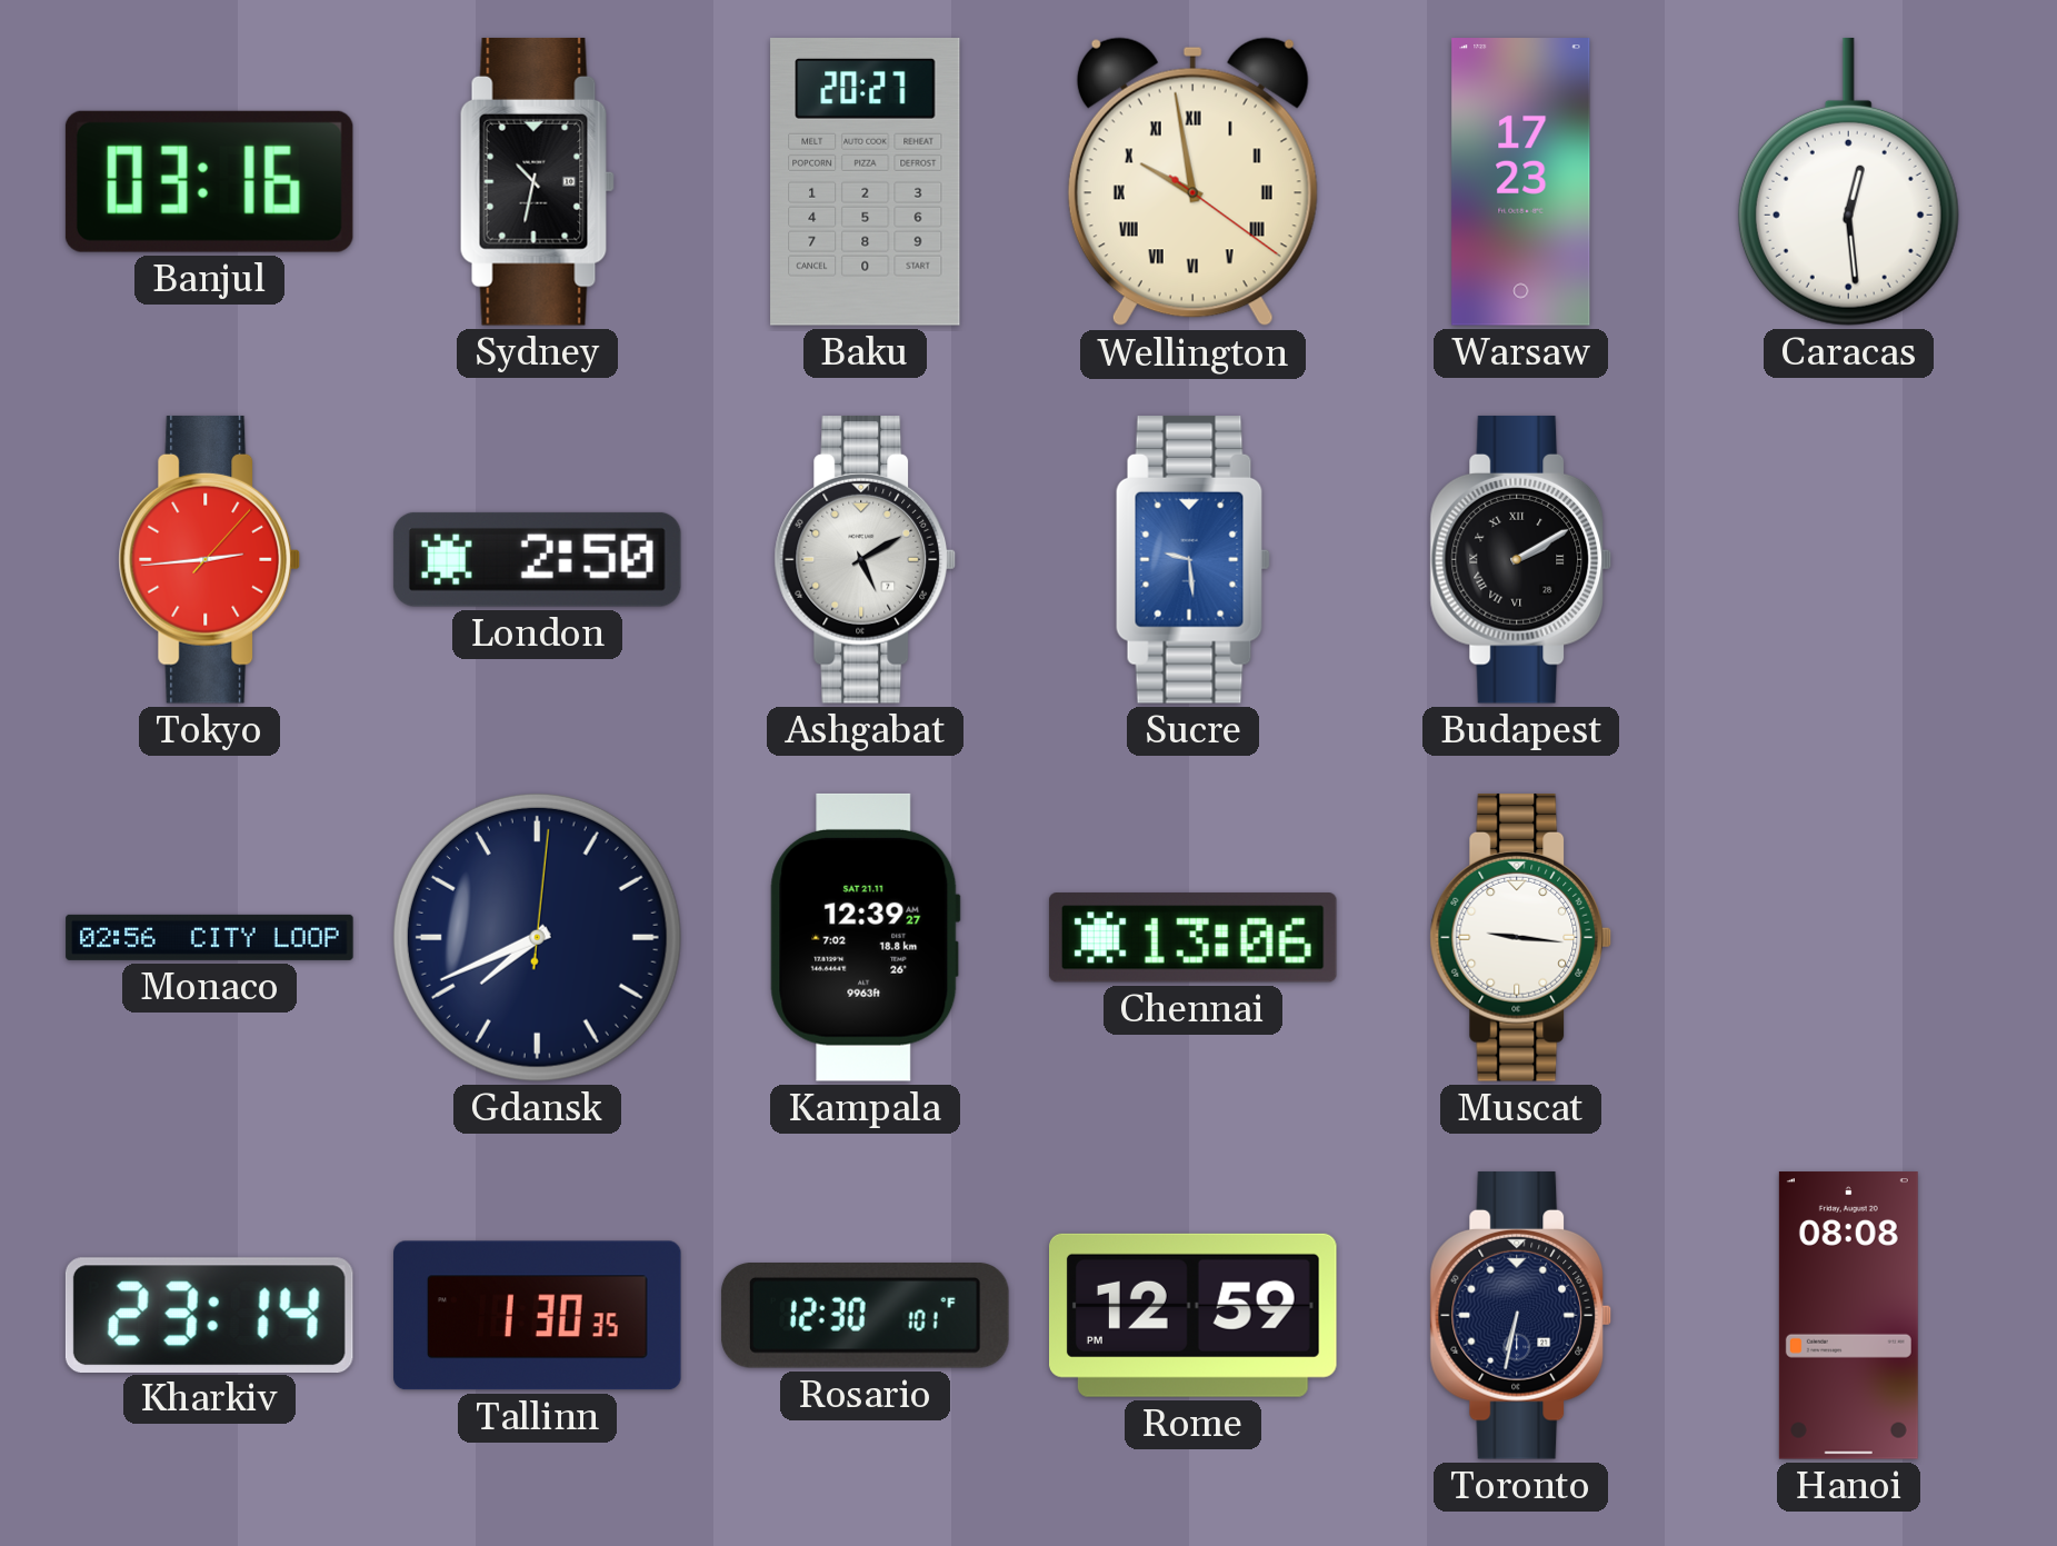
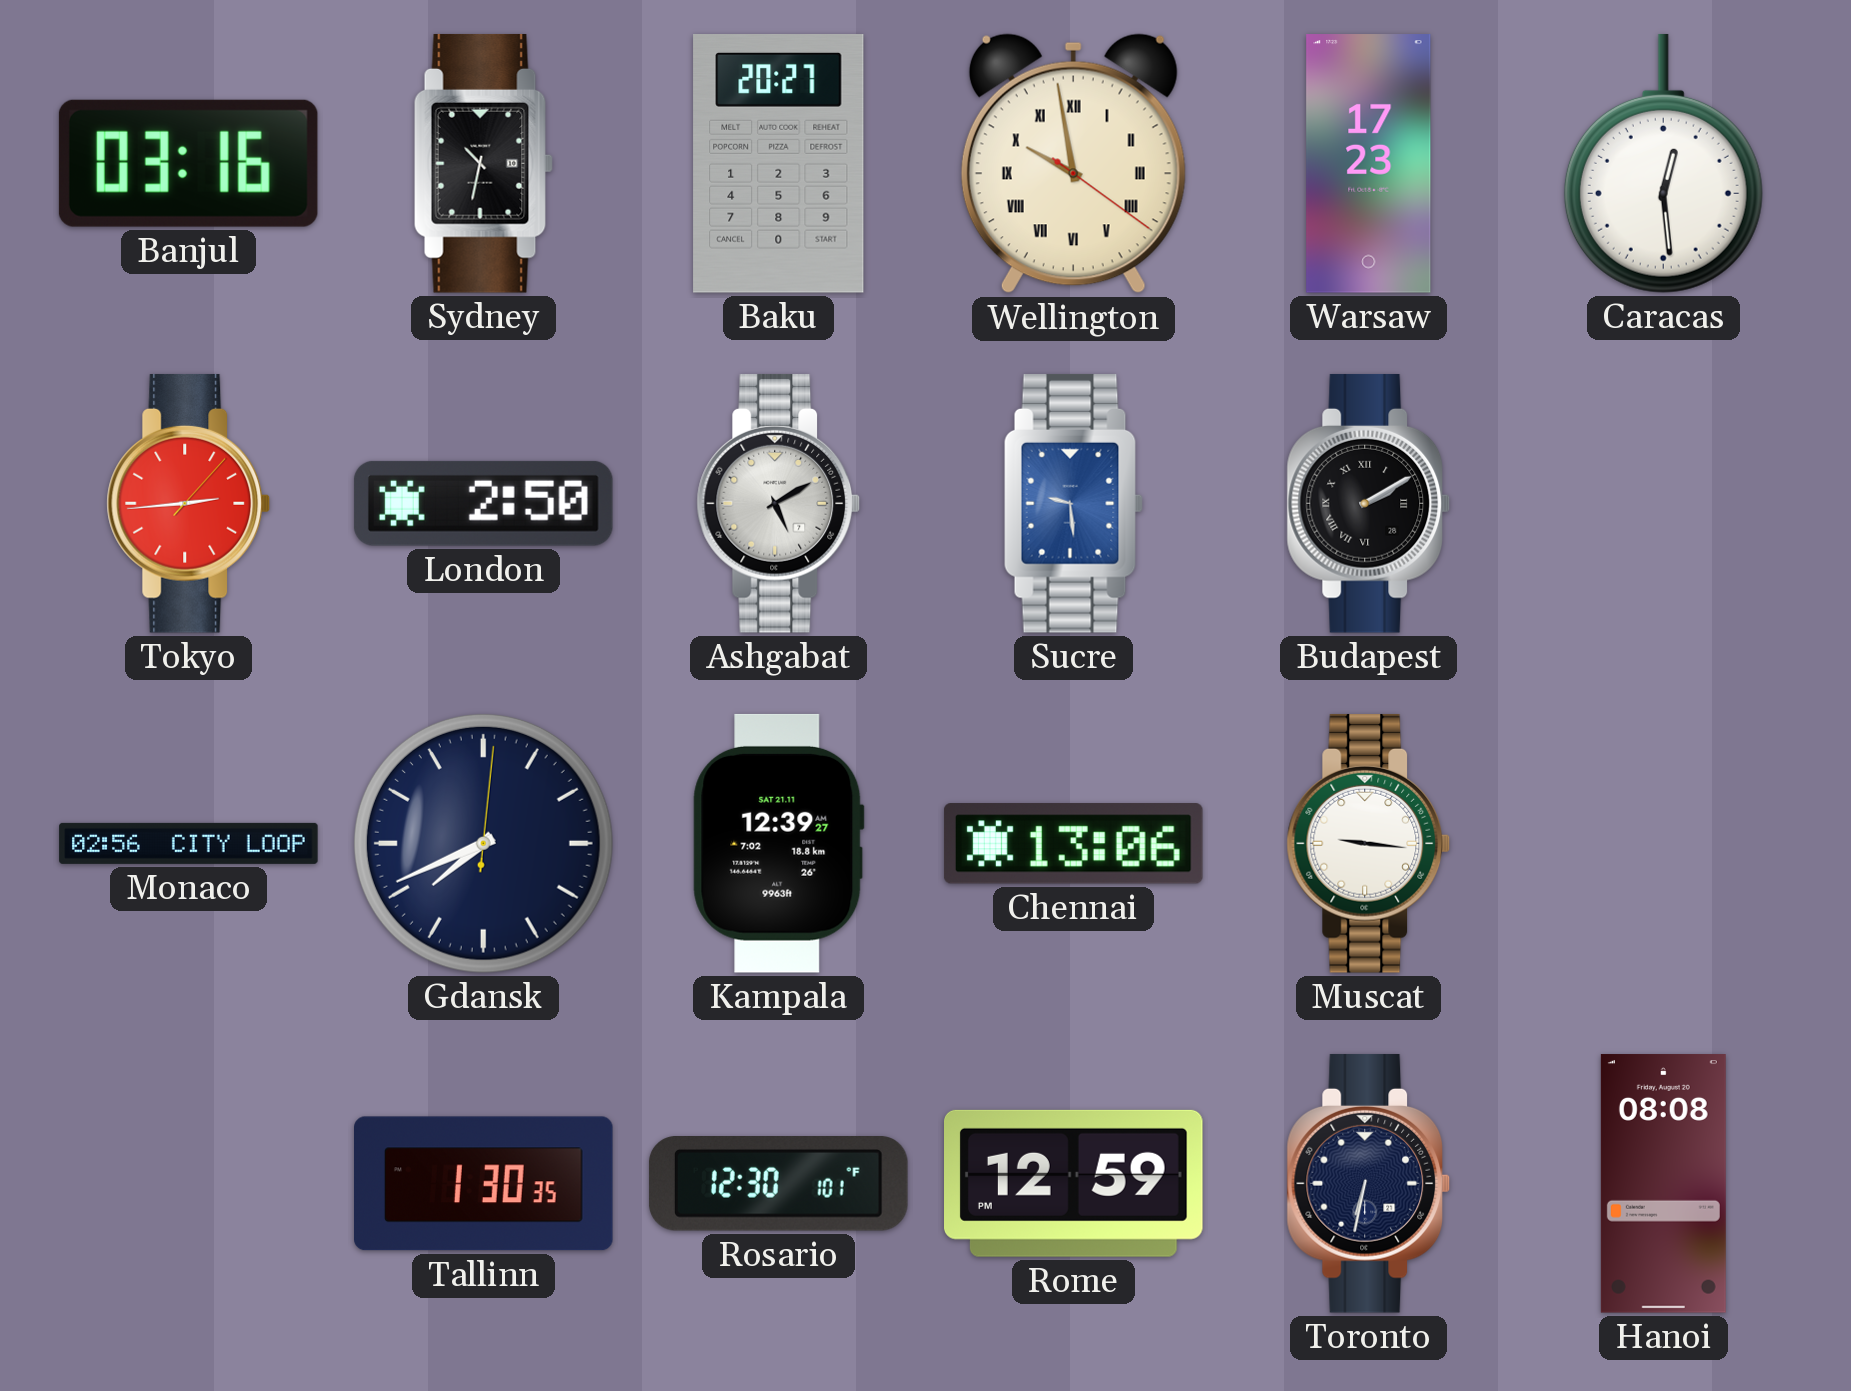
Kharkiv: 23:14 -> none (209, 1315)
